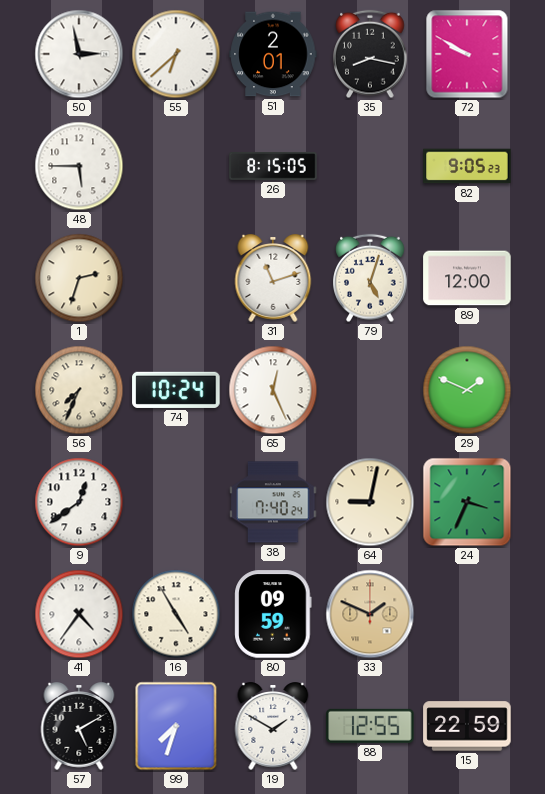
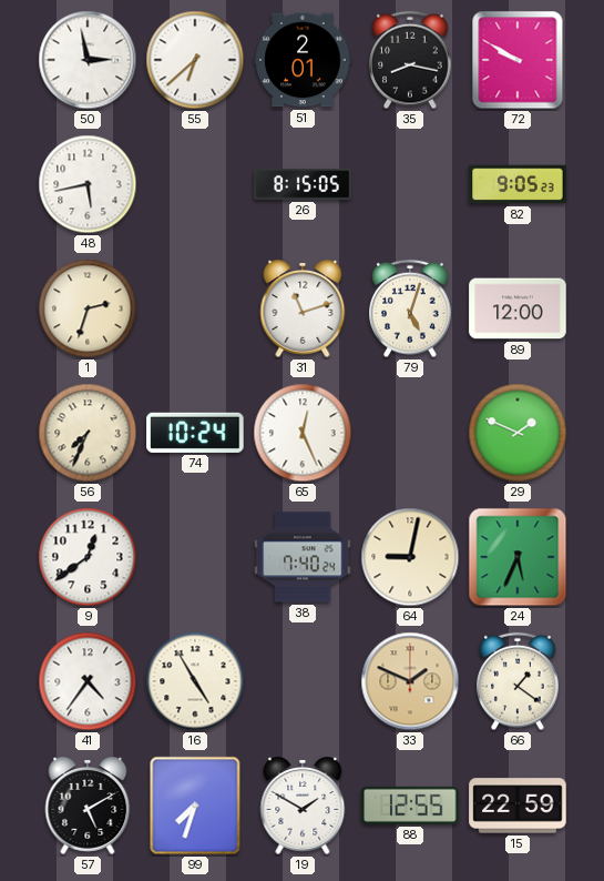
48: 5:45 -> 5:43 (88, 184)
24: 3:34 -> 5:34 (518, 557)
80: 09:59 -> none (273, 614)
66: none -> 1:21 (518, 681)
